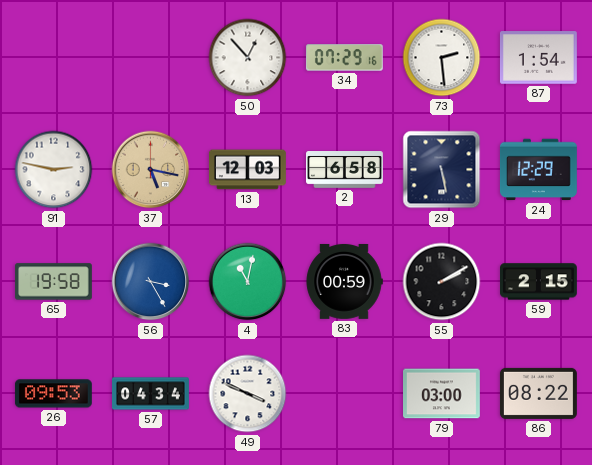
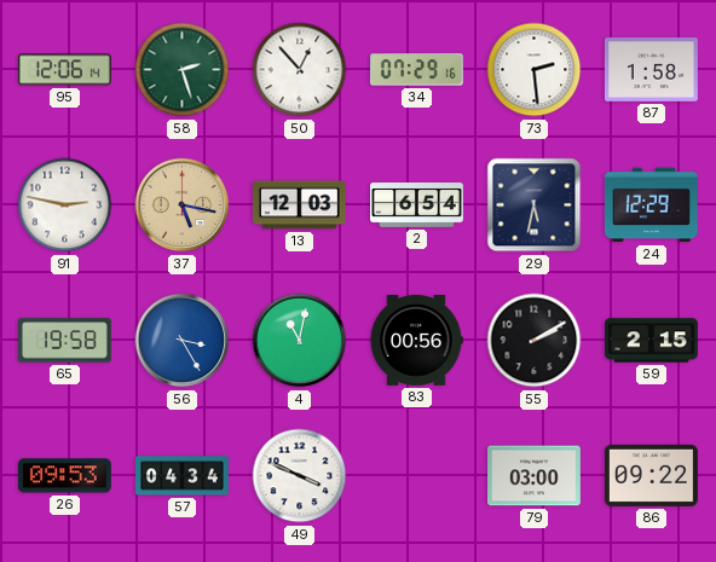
95: none -> 12:06 (64, 70)
58: none -> 2:27 (183, 70)
87: 1:54 -> 1:58 (651, 70)
2: 6:58 -> 6:54 (417, 205)
29: 5:28 -> 5:32 (535, 205)
83: 00:59 -> 00:56 (416, 340)
86: 08:22 -> 09:22 (651, 475)
